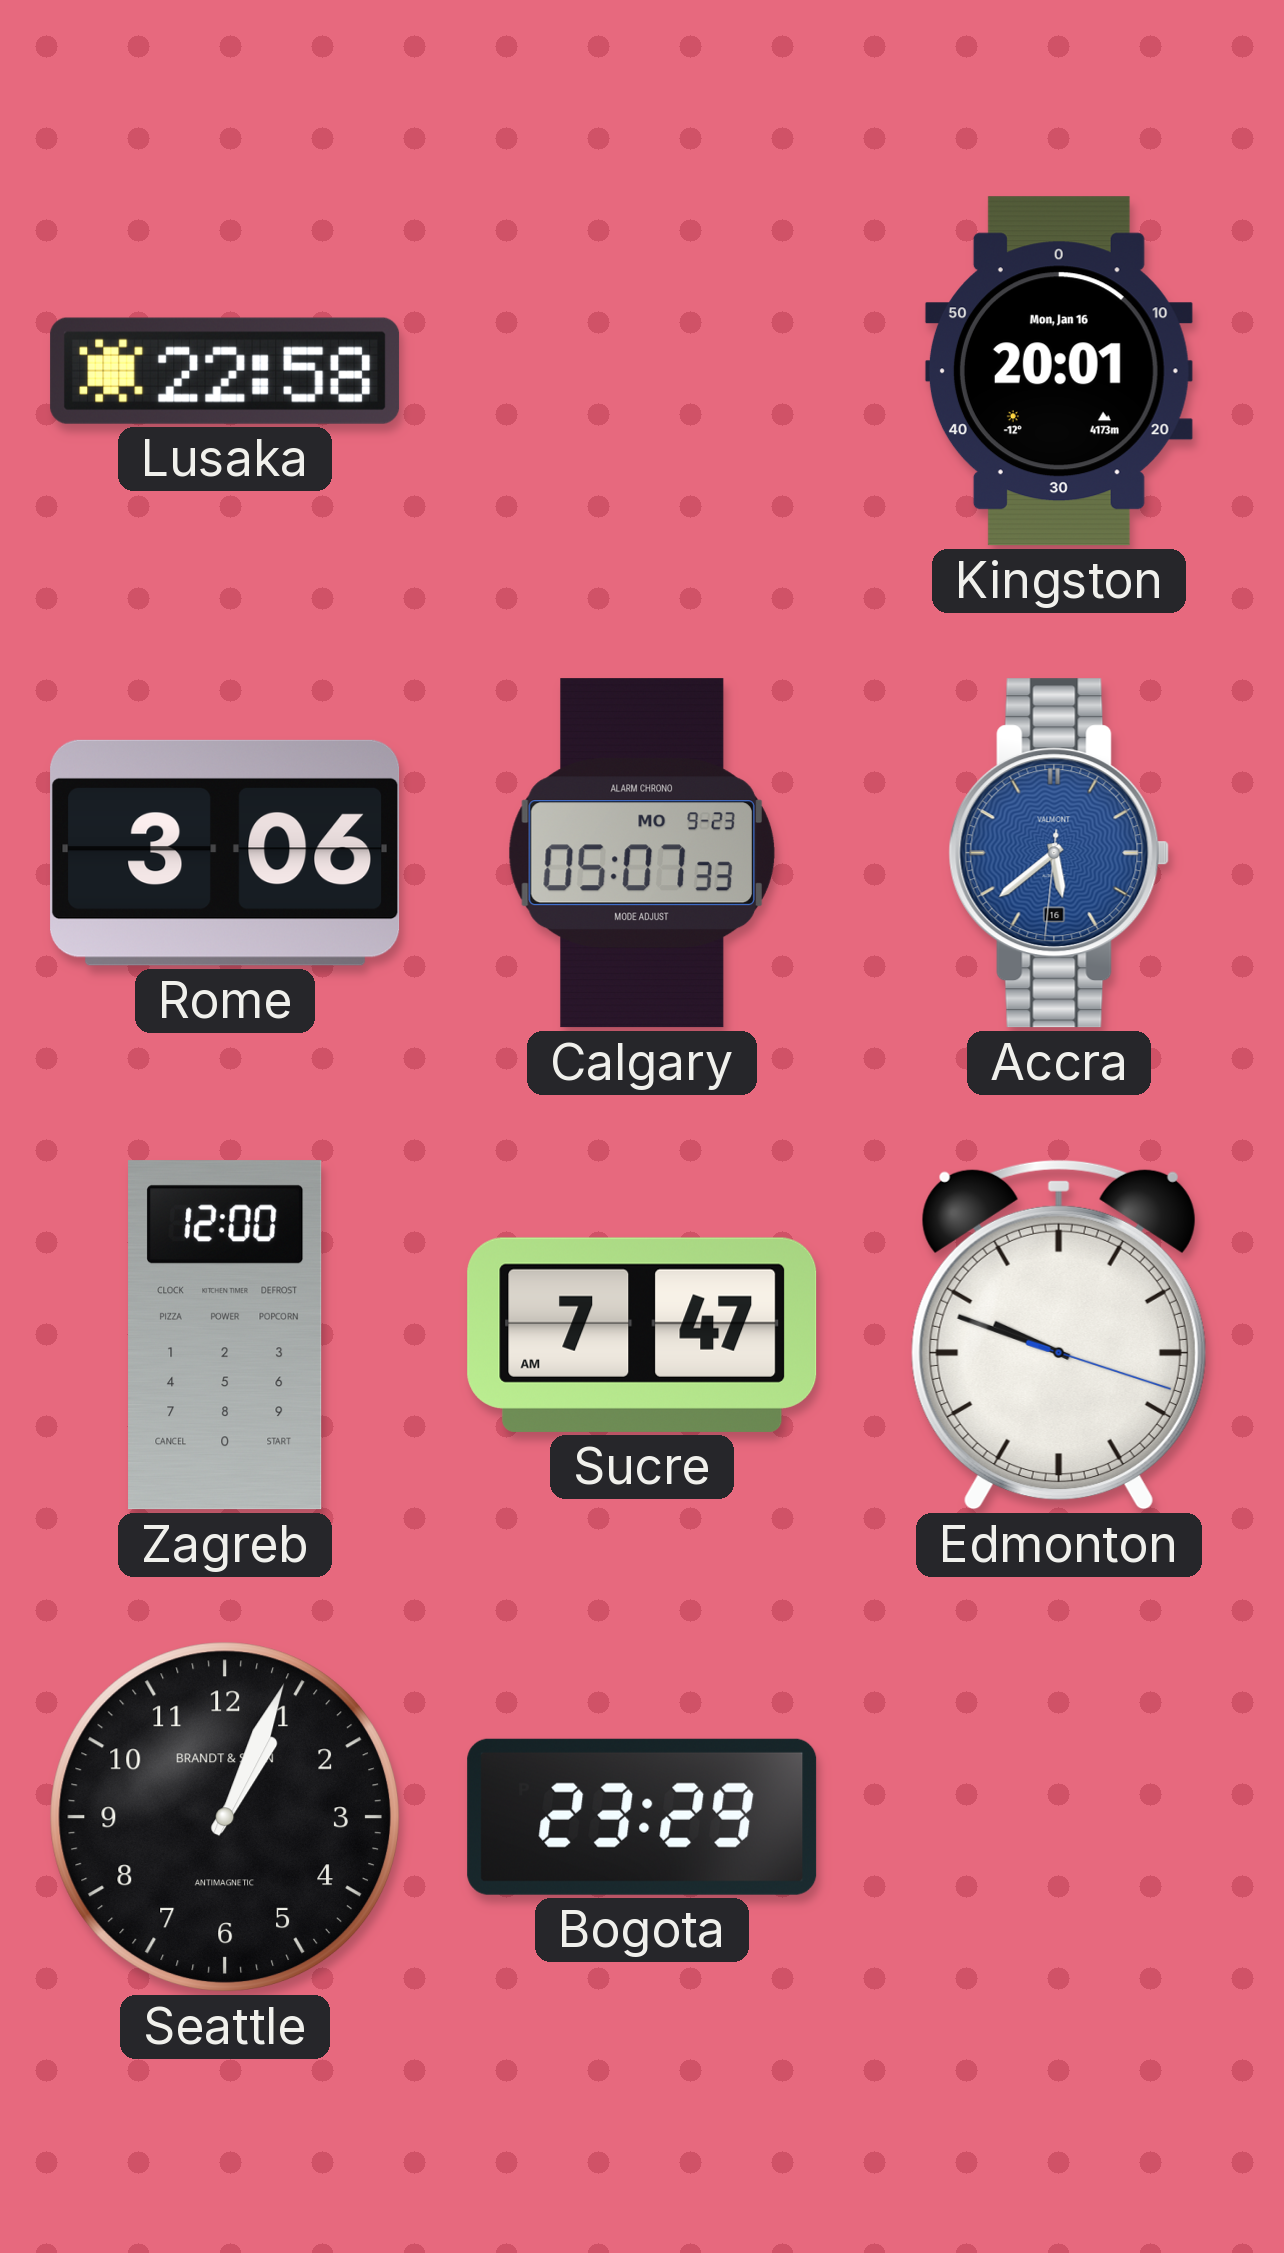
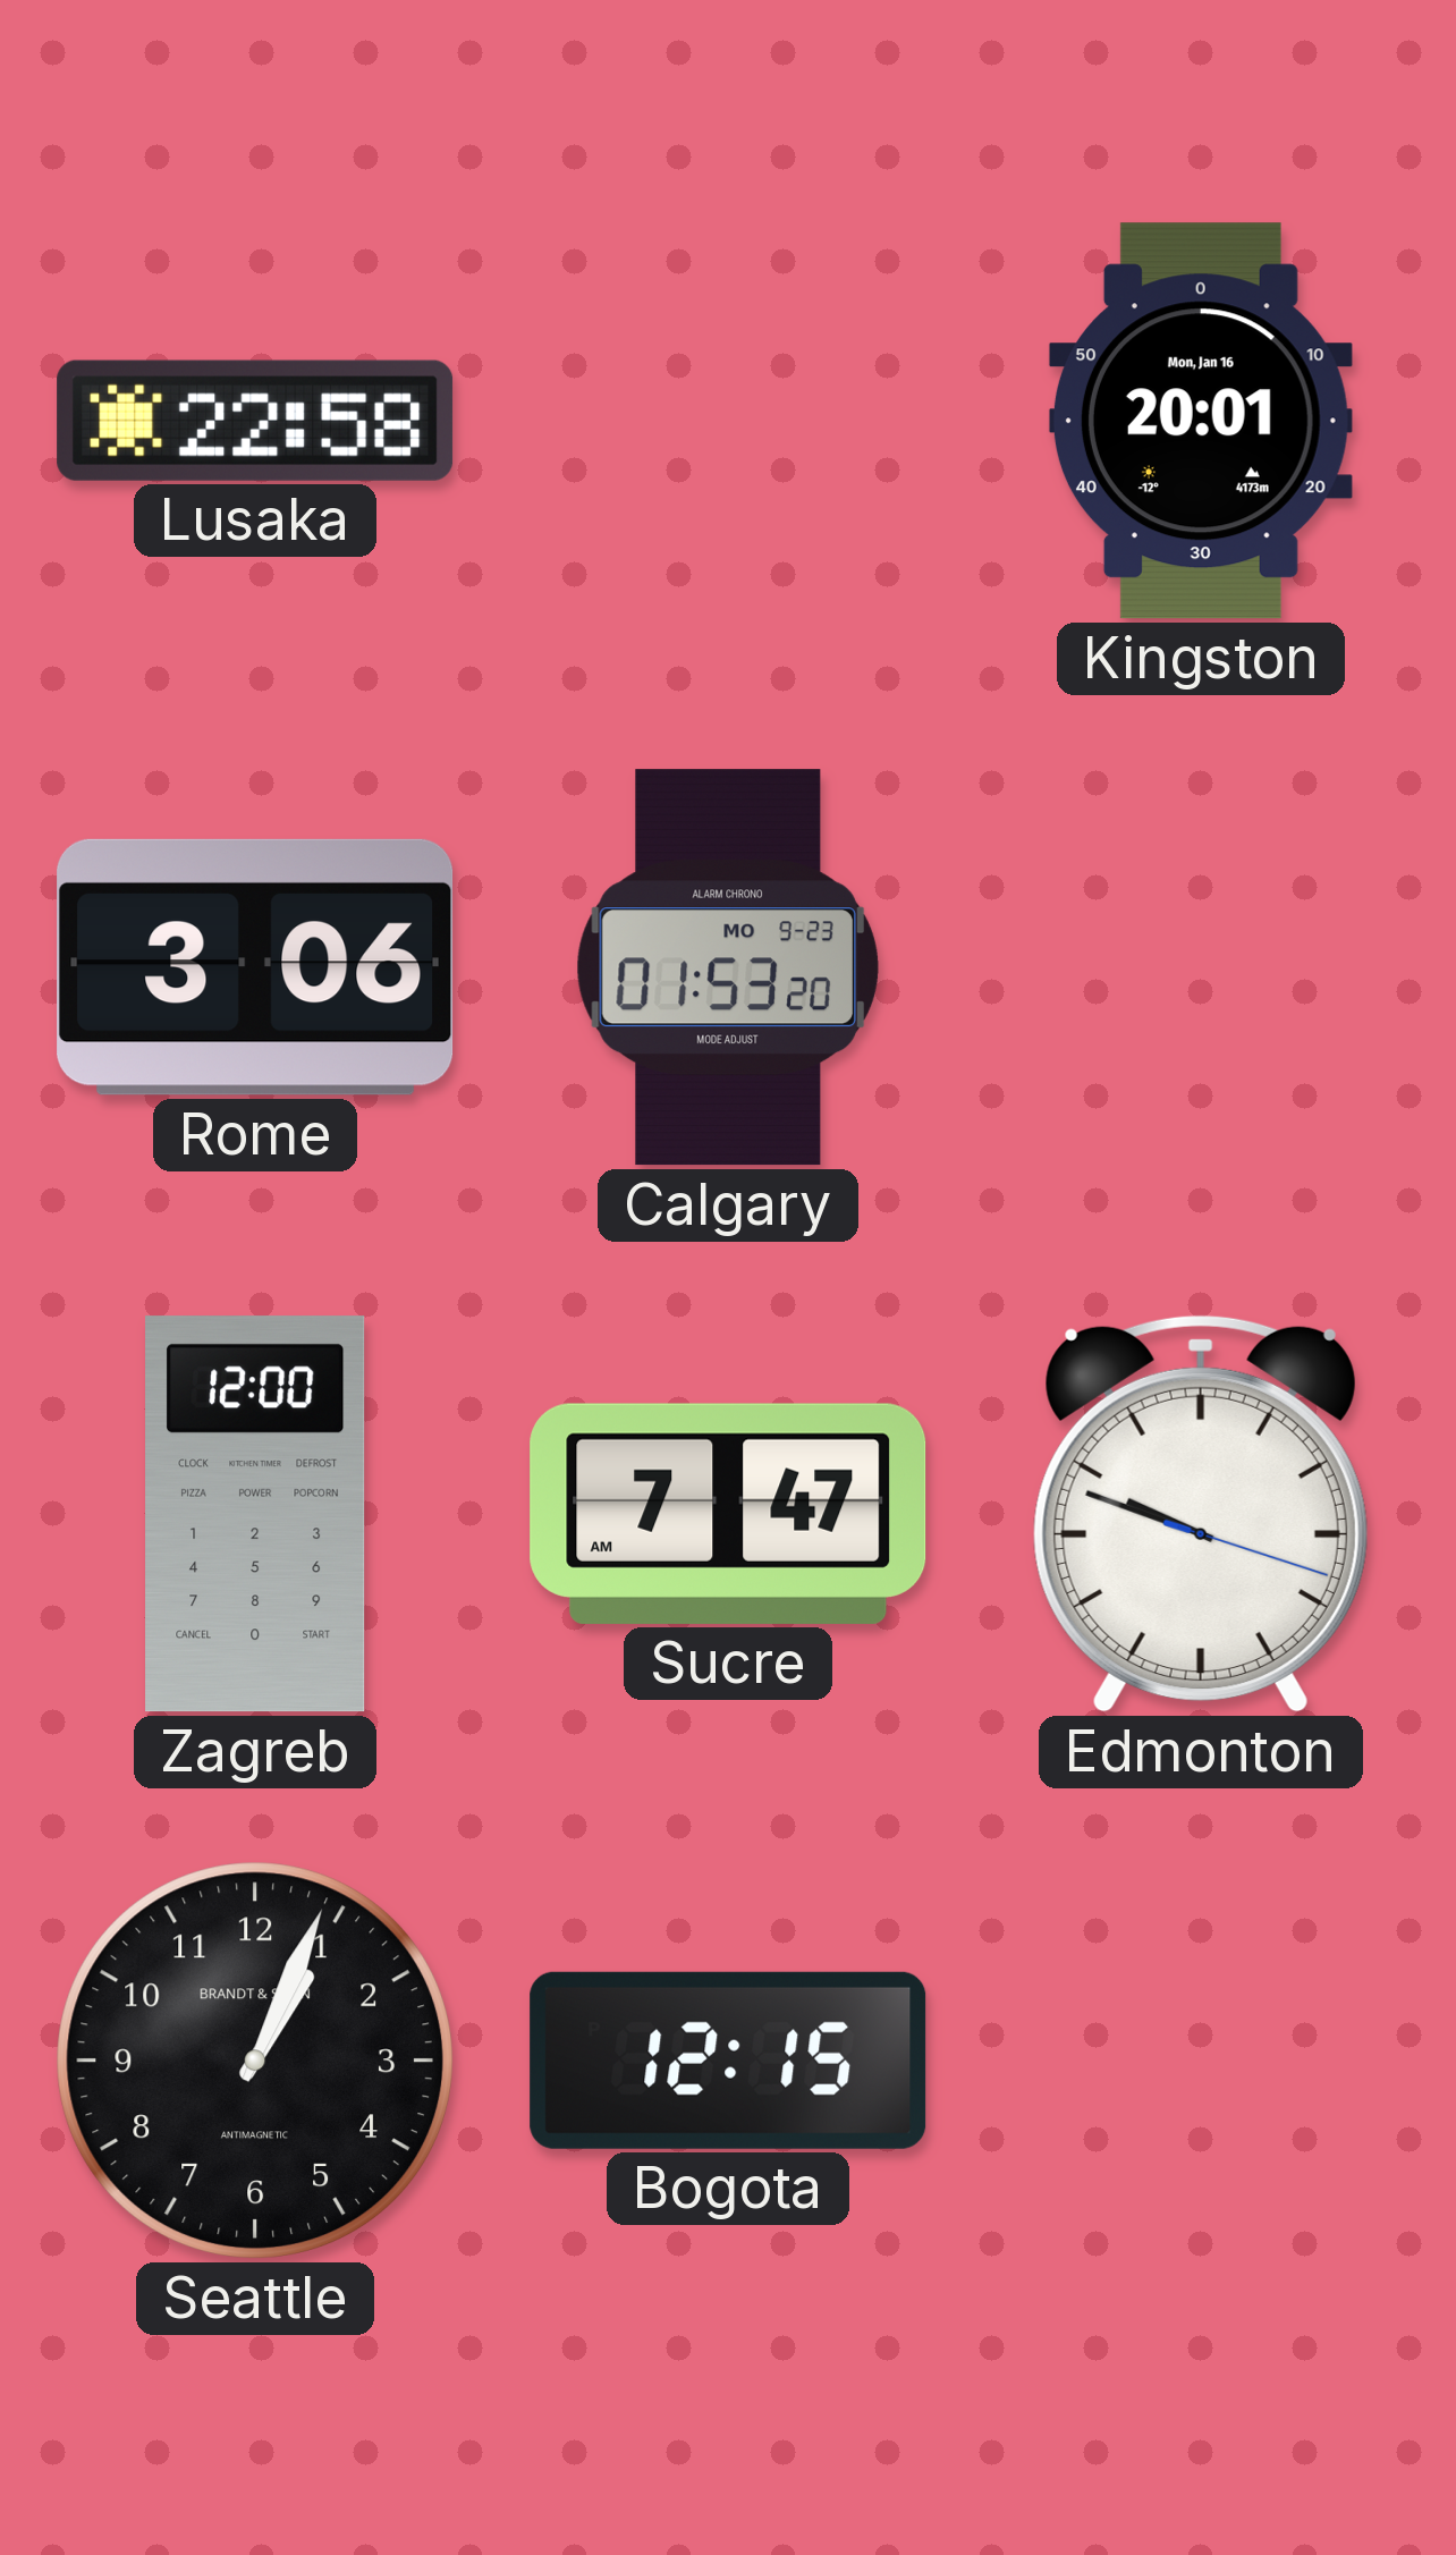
Calgary: 05:07 -> 01:53 (728, 967)
Accra: 5:38 -> none (1059, 853)
Bogota: 23:29 -> 12:15 (728, 2061)
